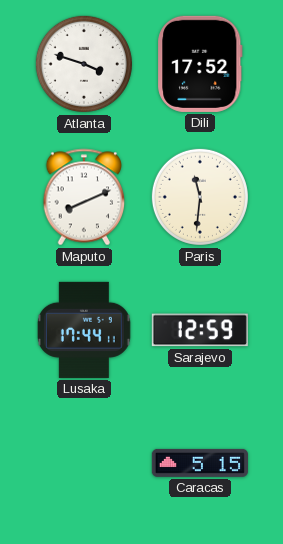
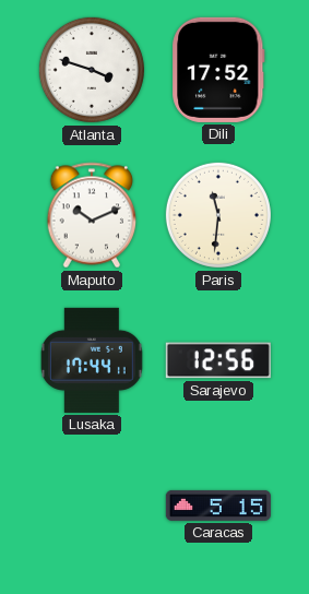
Maputo: 8:11 -> 10:11 (92, 215)
Sarajevo: 12:59 -> 12:56 (218, 360)
